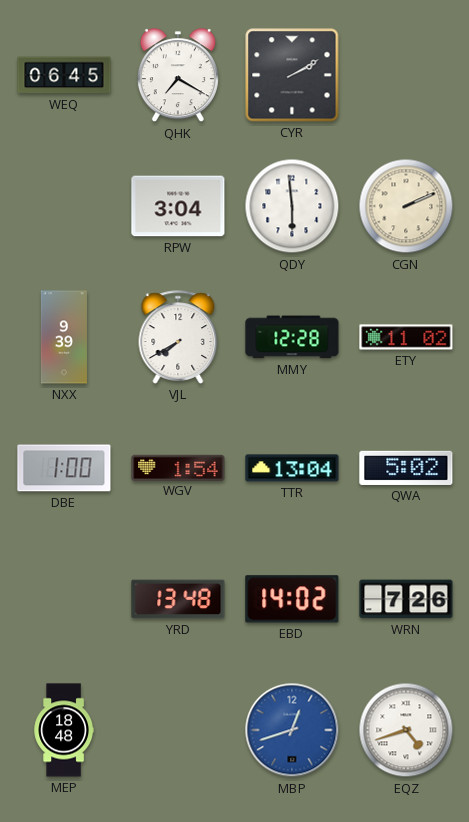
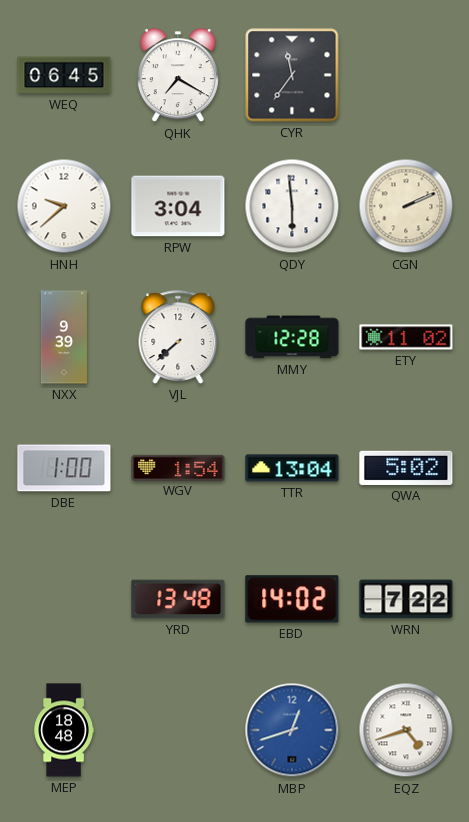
CYR: 2:10 -> 11:36 (292, 75)
HNH: none -> 9:38 (64, 206)
VJL: 7:40 -> 7:38 (178, 337)
WRN: 7:26 -> 7:22 (406, 599)
